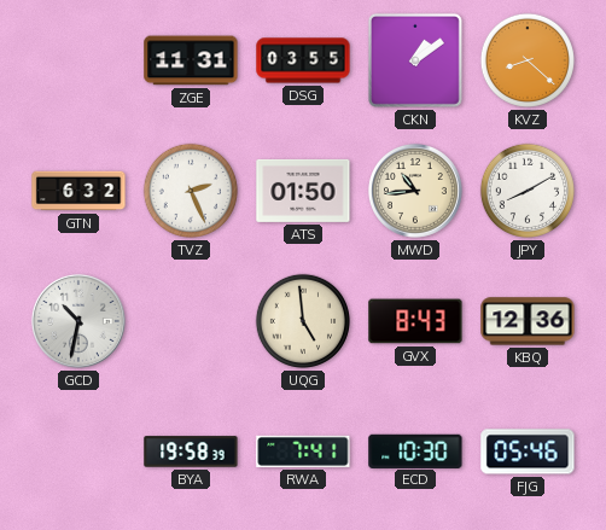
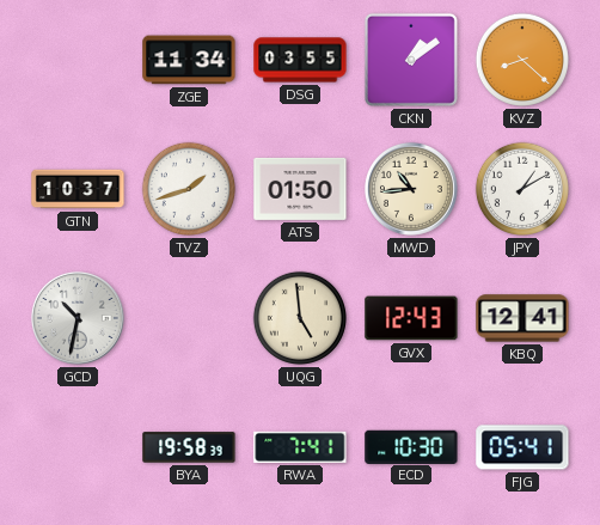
ZGE: 11:31 -> 11:34 (189, 60)
GTN: 6:32 -> 10:37 (78, 189)
TVZ: 2:26 -> 1:42 (189, 189)
JPY: 8:10 -> 1:10 (522, 189)
GVX: 8:43 -> 12:43 (411, 318)
KBQ: 12:36 -> 12:41 (522, 318)
FJG: 05:46 -> 05:41 (522, 447)
